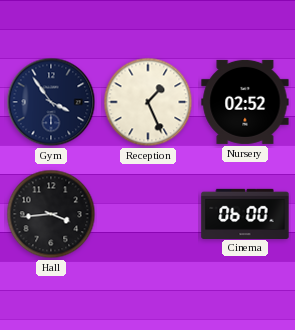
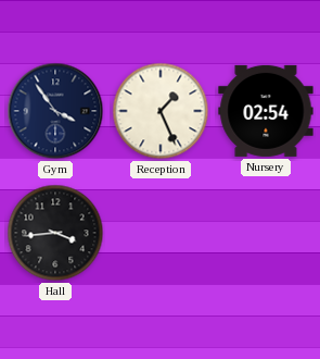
Nursery: 02:52 -> 02:54 (266, 111)
Cinema: 06:00 -> none (245, 213)
